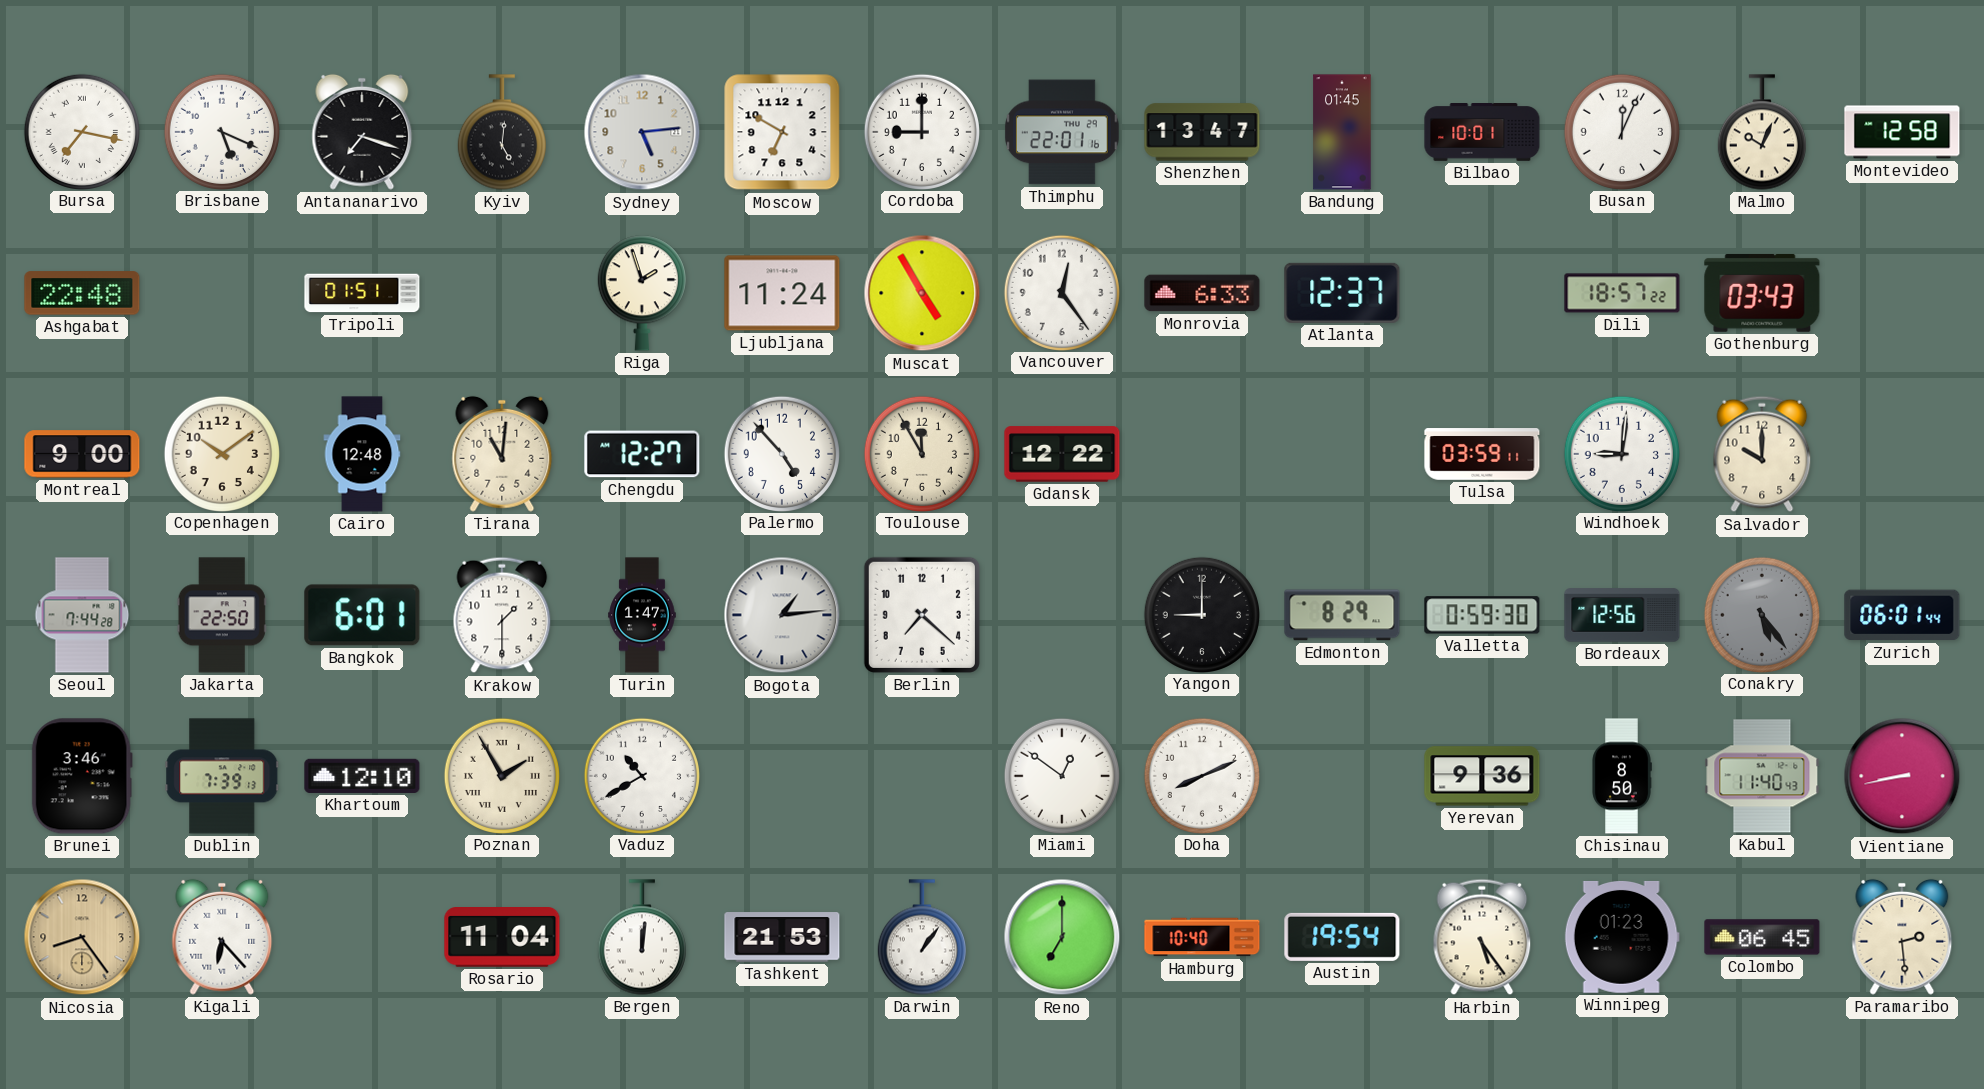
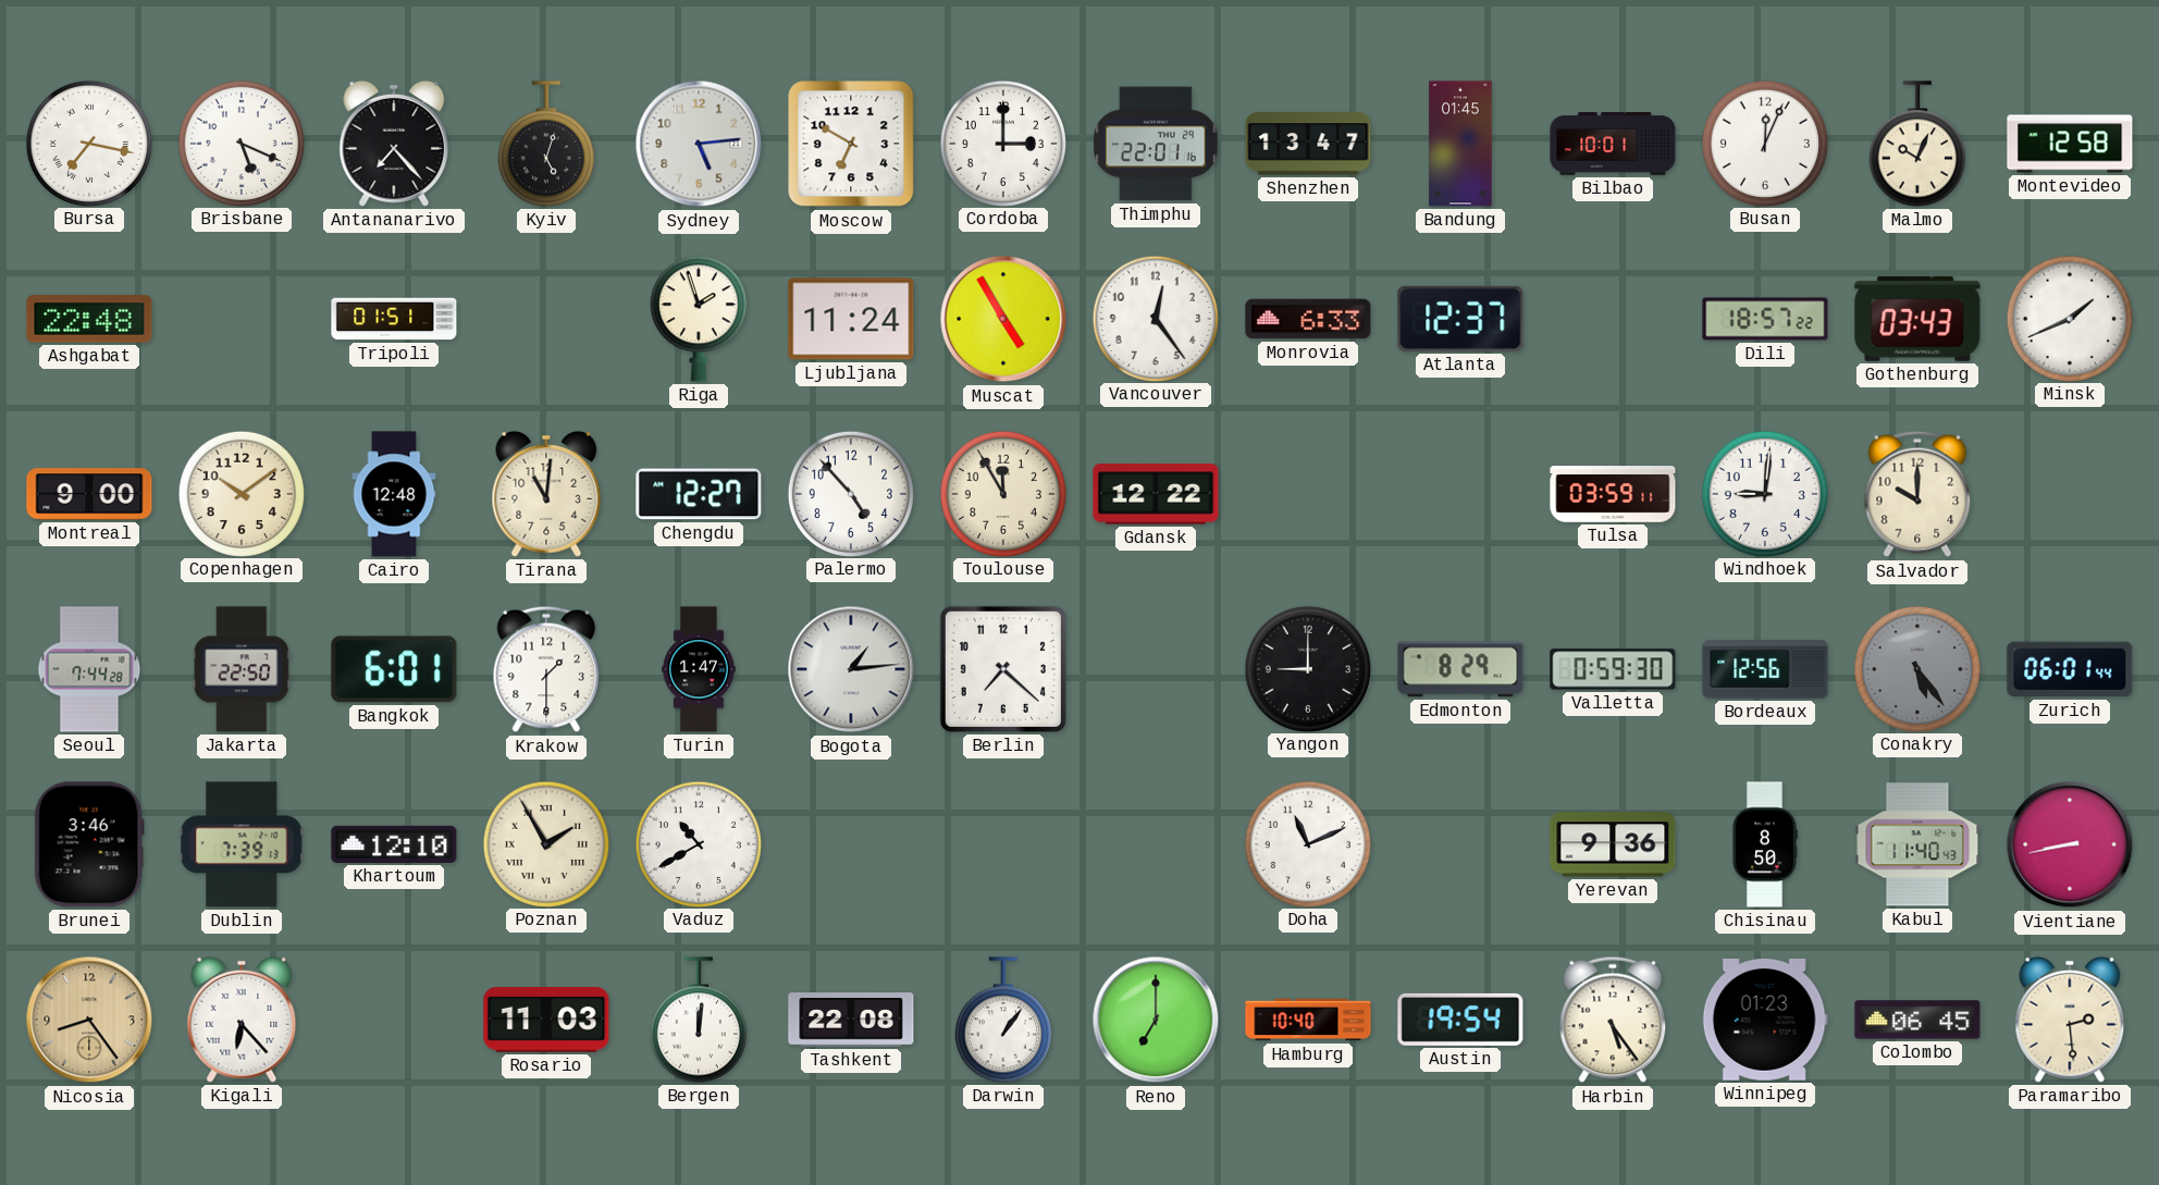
Antananarivo: 7:18 -> 7:23 (394, 144)
Kyiv: 5:01 -> 5:03 (546, 144)
Cordoba: 9:00 -> 3:00 (1002, 143)
Minsk: none -> 1:41 (2069, 318)
Miami: 12:51 -> none (1061, 775)
Doha: 8:11 -> 11:11 (1307, 843)
Rosario: 11:04 -> 11:03 (546, 1020)
Tashkent: 21:53 -> 22:08 (851, 1020)
